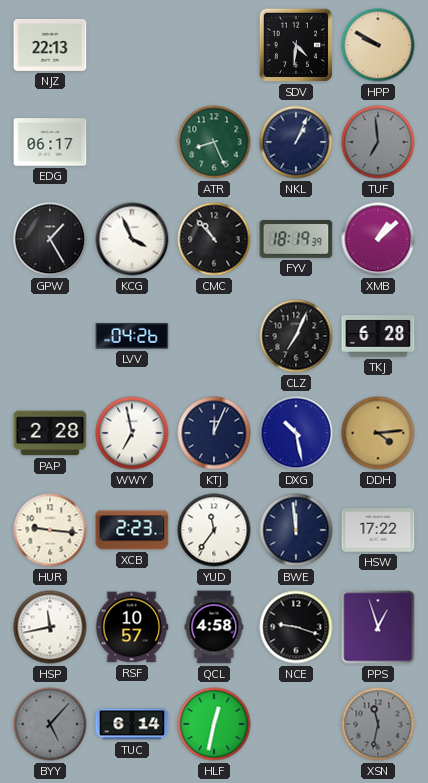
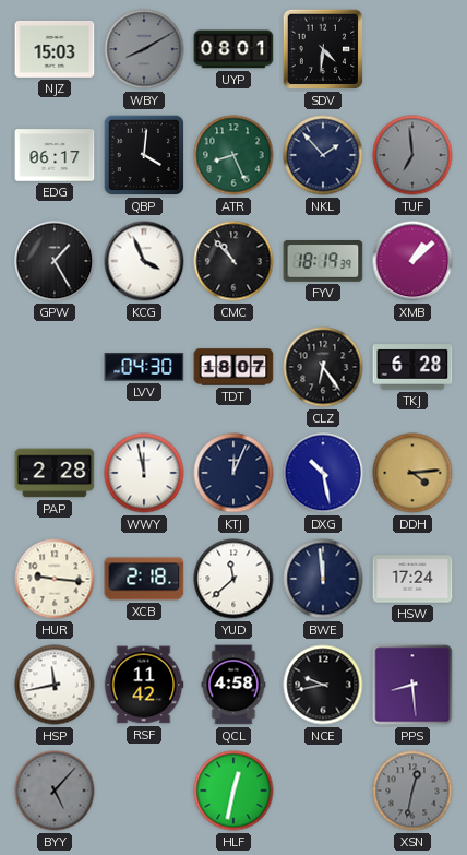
NJZ: 22:13 -> 15:03 (55, 49)
WBY: none -> 8:10 (144, 49)
UYP: none -> 08:01 (234, 49)
HPP: 9:50 -> none (378, 45)
QBP: none -> 4:01 (144, 155)
NKL: 1:04 -> 1:53 (323, 155)
LVV: 04:26 -> 04:30 (144, 368)
TDT: none -> 18:07 (234, 367)
CLZ: 7:04 -> 6:24 (323, 367)
WWY: 6:58 -> 11:58 (144, 473)
XCB: 2:23 -> 2:18 (144, 579)
YUD: 11:36 -> 11:38 (234, 579)
HSW: 17:22 -> 17:24 (412, 579)
RSF: 10:57 -> 11:42 (144, 685)
NCE: 9:18 -> 9:43 (323, 685)
PPS: 12:57 -> 8:29 (412, 685)
TUC: 6:14 -> none (132, 724)
XSN: 11:32 -> 12:32 (412, 791)
